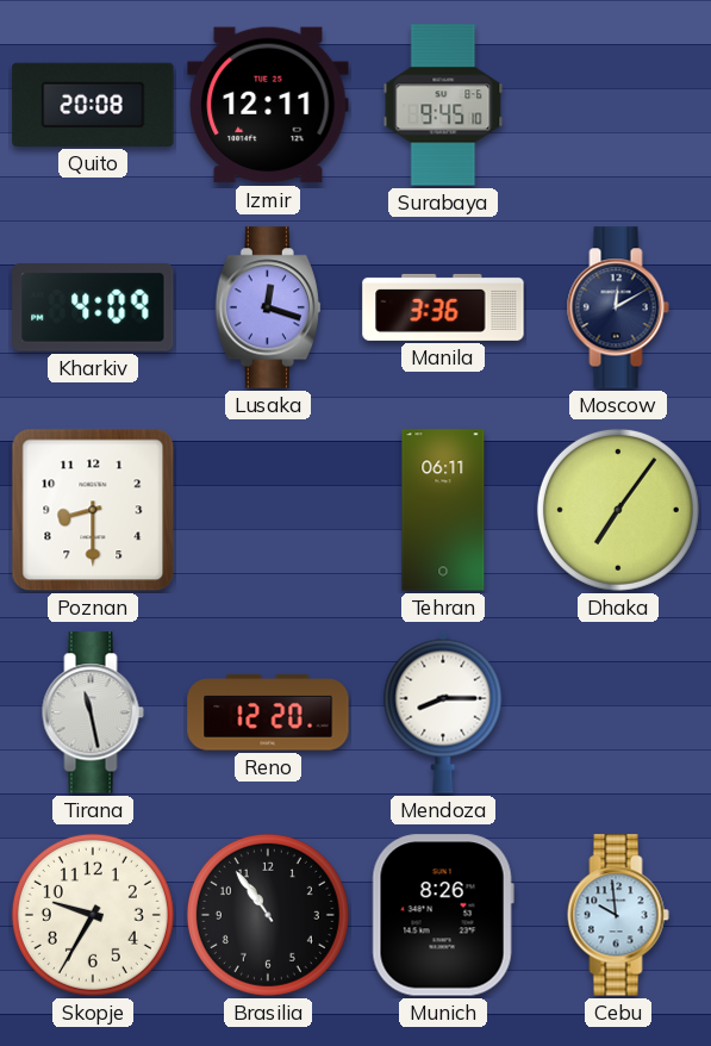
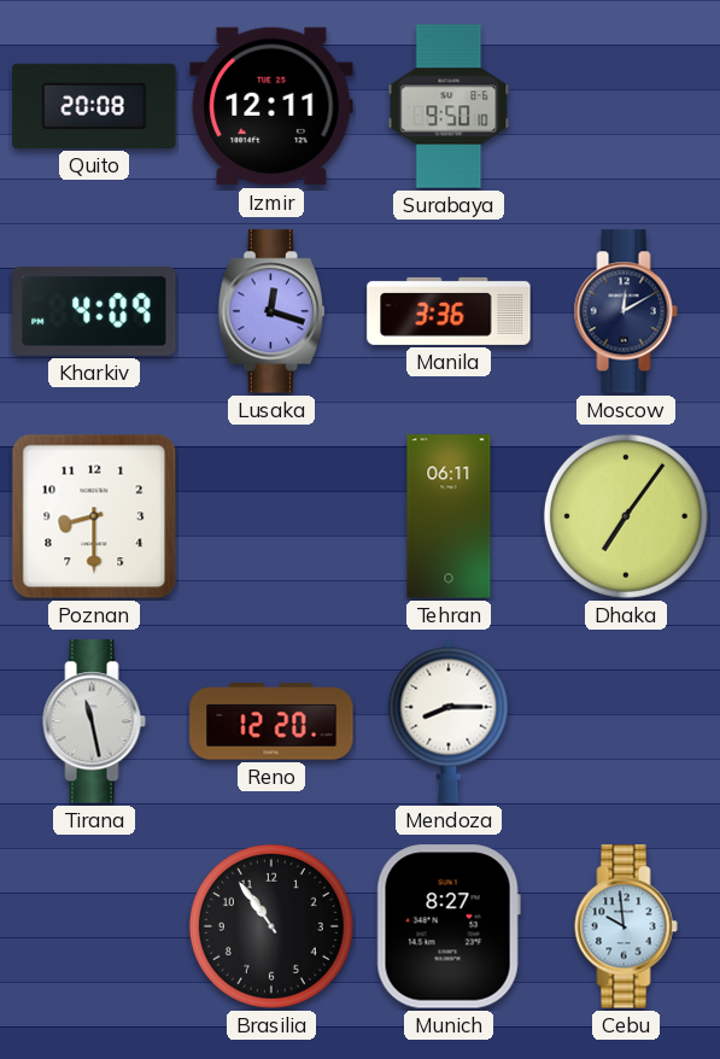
Surabaya: 9:45 -> 9:50 (449, 106)
Skopje: 9:35 -> none (93, 915)
Munich: 8:26 -> 8:27 (449, 926)
